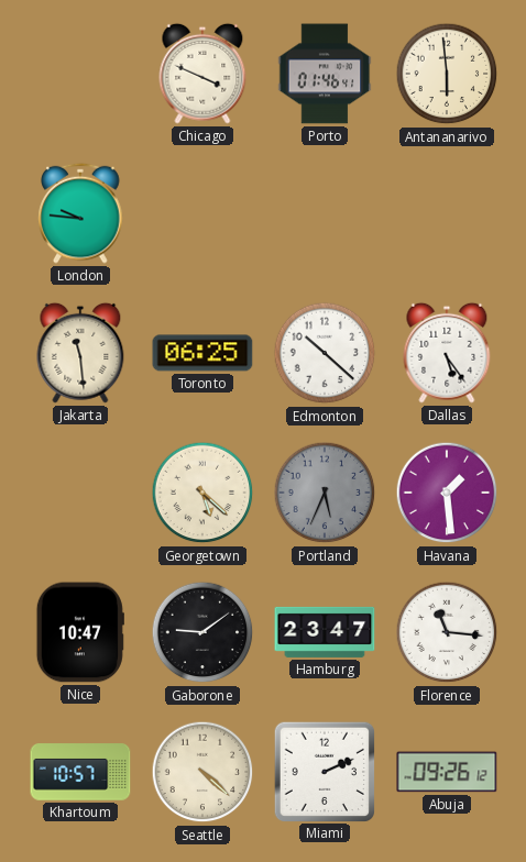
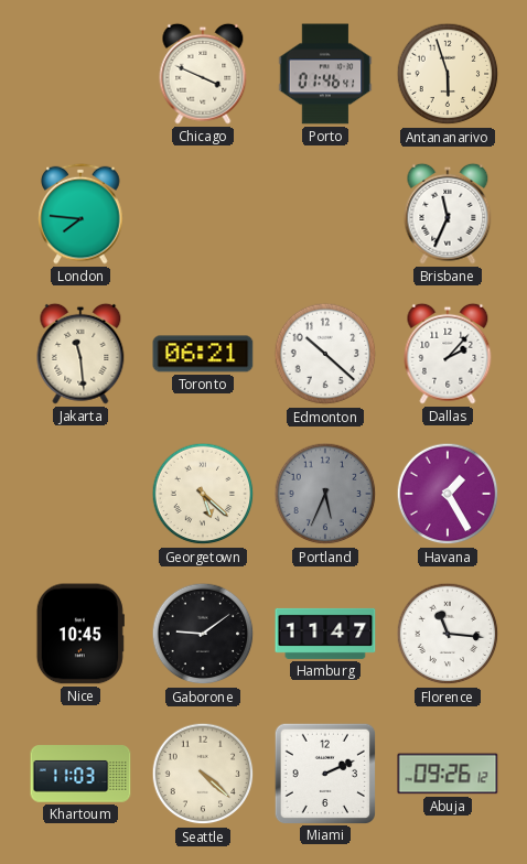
Antananarivo: 5:59 -> 5:57 (448, 74)
London: 9:46 -> 7:46 (80, 214)
Brisbane: none -> 11:34 (448, 214)
Toronto: 06:25 -> 06:21 (203, 354)
Dallas: 5:24 -> 2:07 (448, 354)
Havana: 1:29 -> 1:25 (448, 494)
Nice: 10:47 -> 10:45 (80, 634)
Hamburg: 23:47 -> 11:47 (325, 634)
Khartoum: 10:57 -> 11:03 (80, 774)
